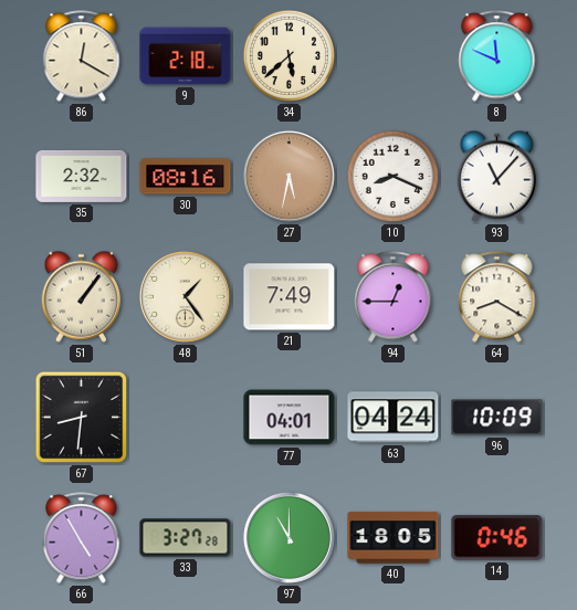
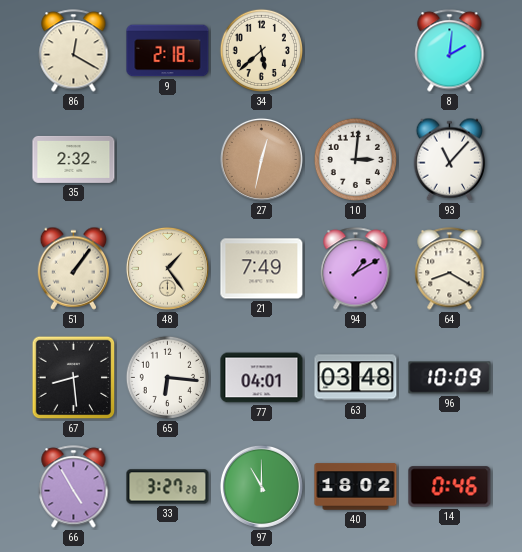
8: 11:49 -> 2:01 (450, 51)
30: 08:16 -> none (186, 177)
27: 5:32 -> 12:32 (261, 159)
10: 8:19 -> 3:01 (355, 159)
94: 12:45 -> 1:10 (356, 269)
67: 8:31 -> 8:29 (74, 378)
65: none -> 6:16 (167, 377)
63: 04:24 -> 03:48 (356, 378)
40: 18:05 -> 18:02 (356, 487)
